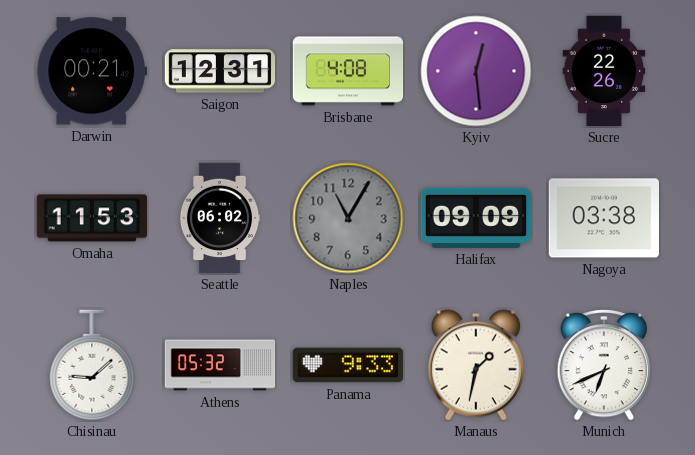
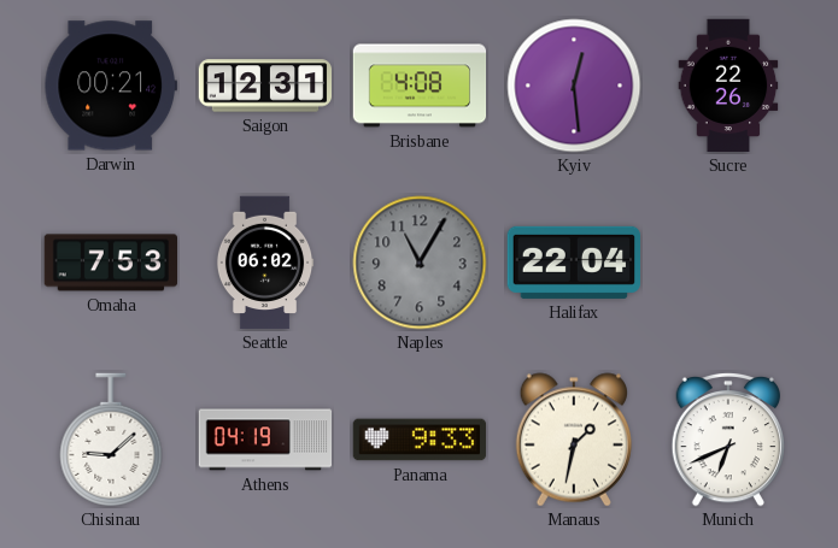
Omaha: 11:53 -> 7:53 (111, 263)
Halifax: 09:09 -> 22:04 (574, 263)
Nagoya: 03:38 -> none (603, 218)
Athens: 05:32 -> 04:19 (265, 440)
